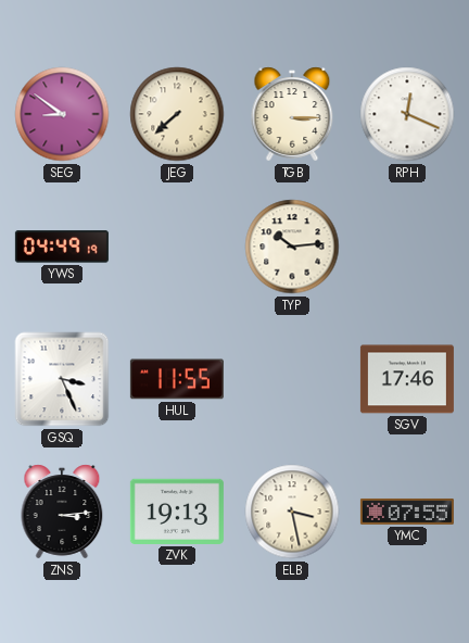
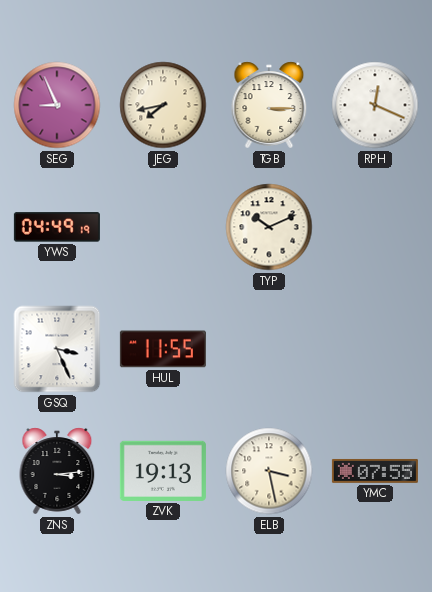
SEG: 8:51 -> 8:56 (57, 105)
JEG: 7:38 -> 7:43 (163, 105)
TYP: 10:14 -> 10:11 (269, 227)
SGV: 17:46 -> none (407, 379)
